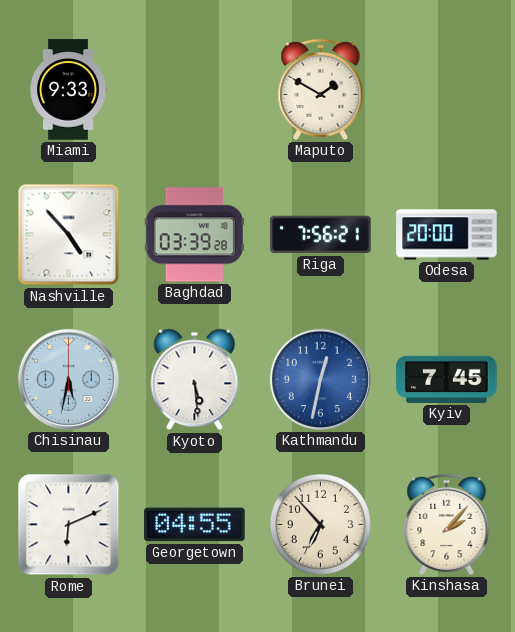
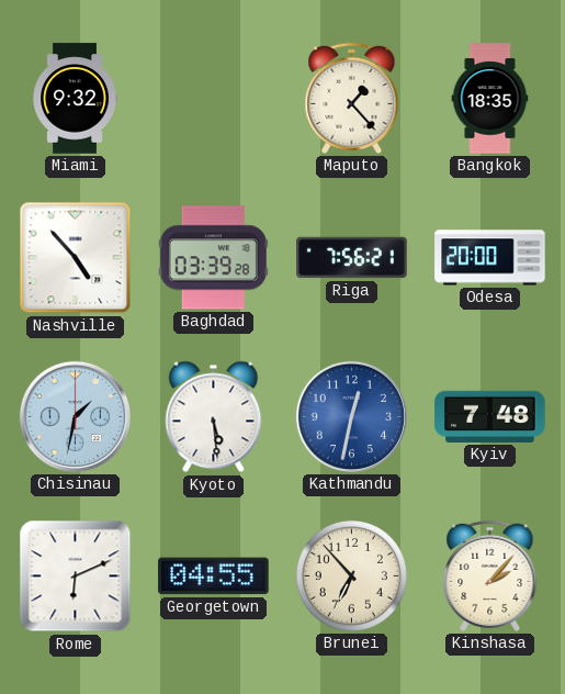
Miami: 9:33 -> 9:32 (75, 99)
Maputo: 1:50 -> 1:23 (352, 98)
Bangkok: none -> 18:35 (490, 99)
Chisinau: 5:32 -> 1:32 (75, 416)
Kyiv: 7:45 -> 7:48 (490, 416)
